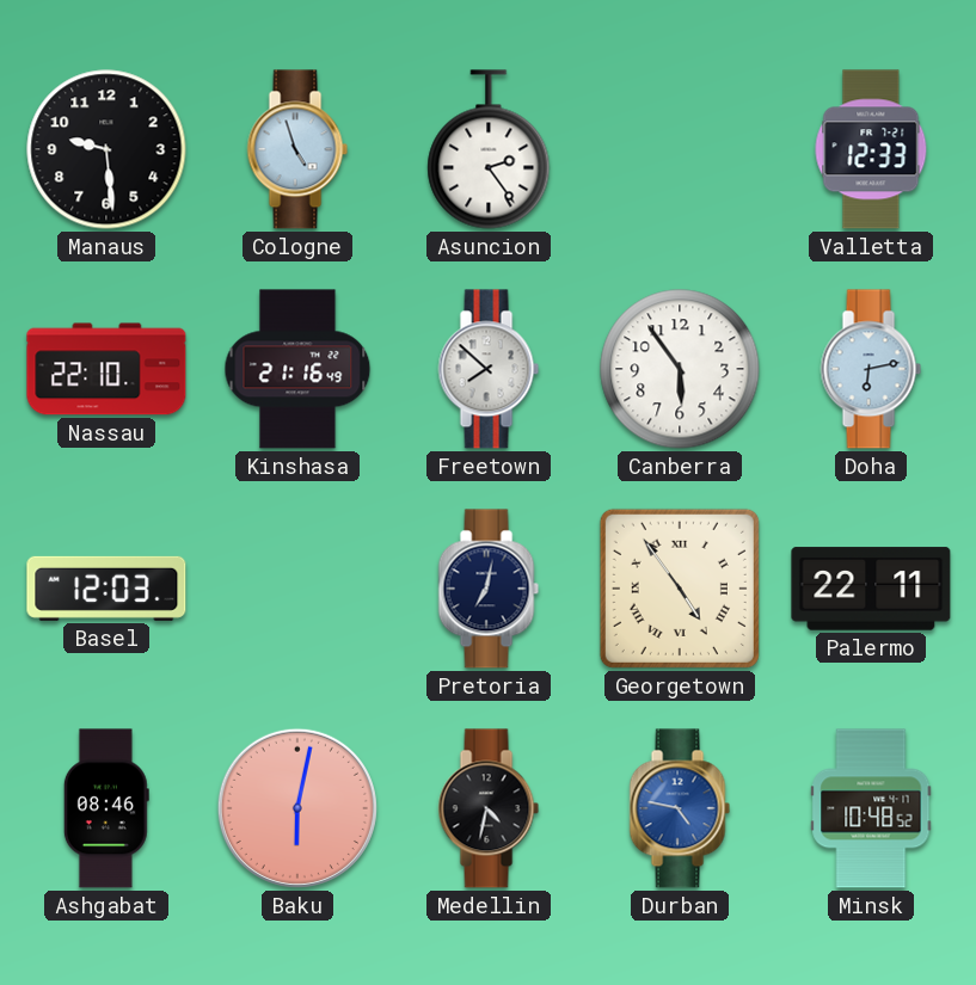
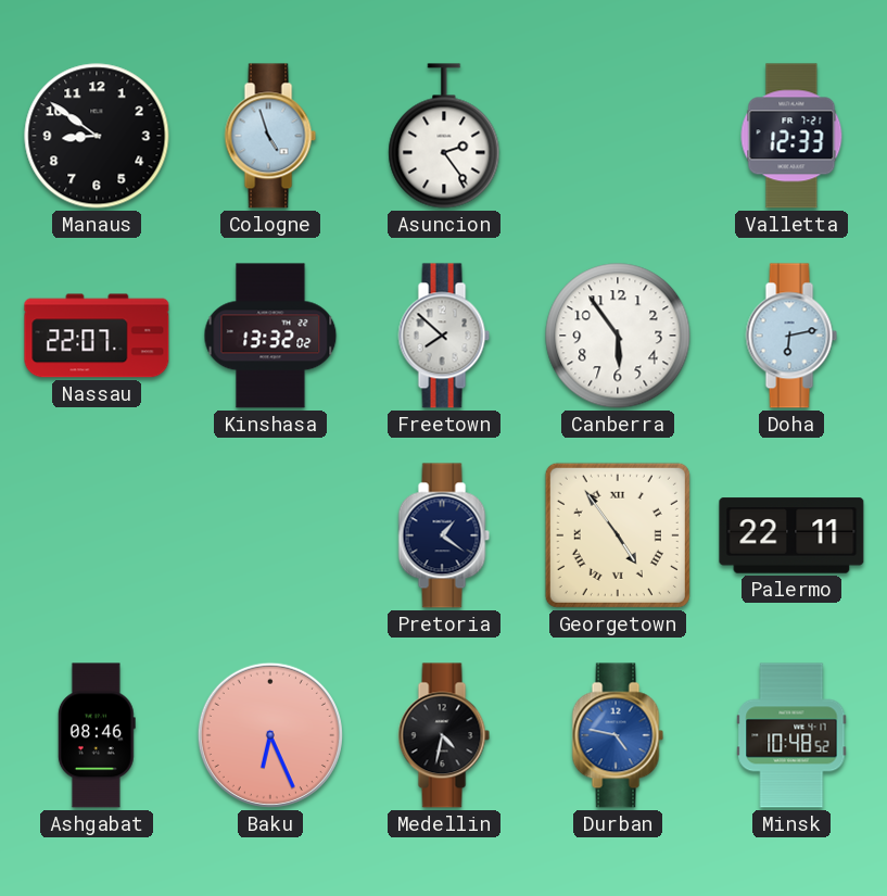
Manaus: 9:29 -> 8:51 (97, 136)
Nassau: 22:10 -> 22:07 (97, 336)
Kinshasa: 21:16 -> 13:32 (270, 336)
Basel: 12:03 -> none (106, 589)
Pretoria: 7:02 -> 1:21 (444, 535)
Baku: 6:02 -> 6:26 (270, 735)
